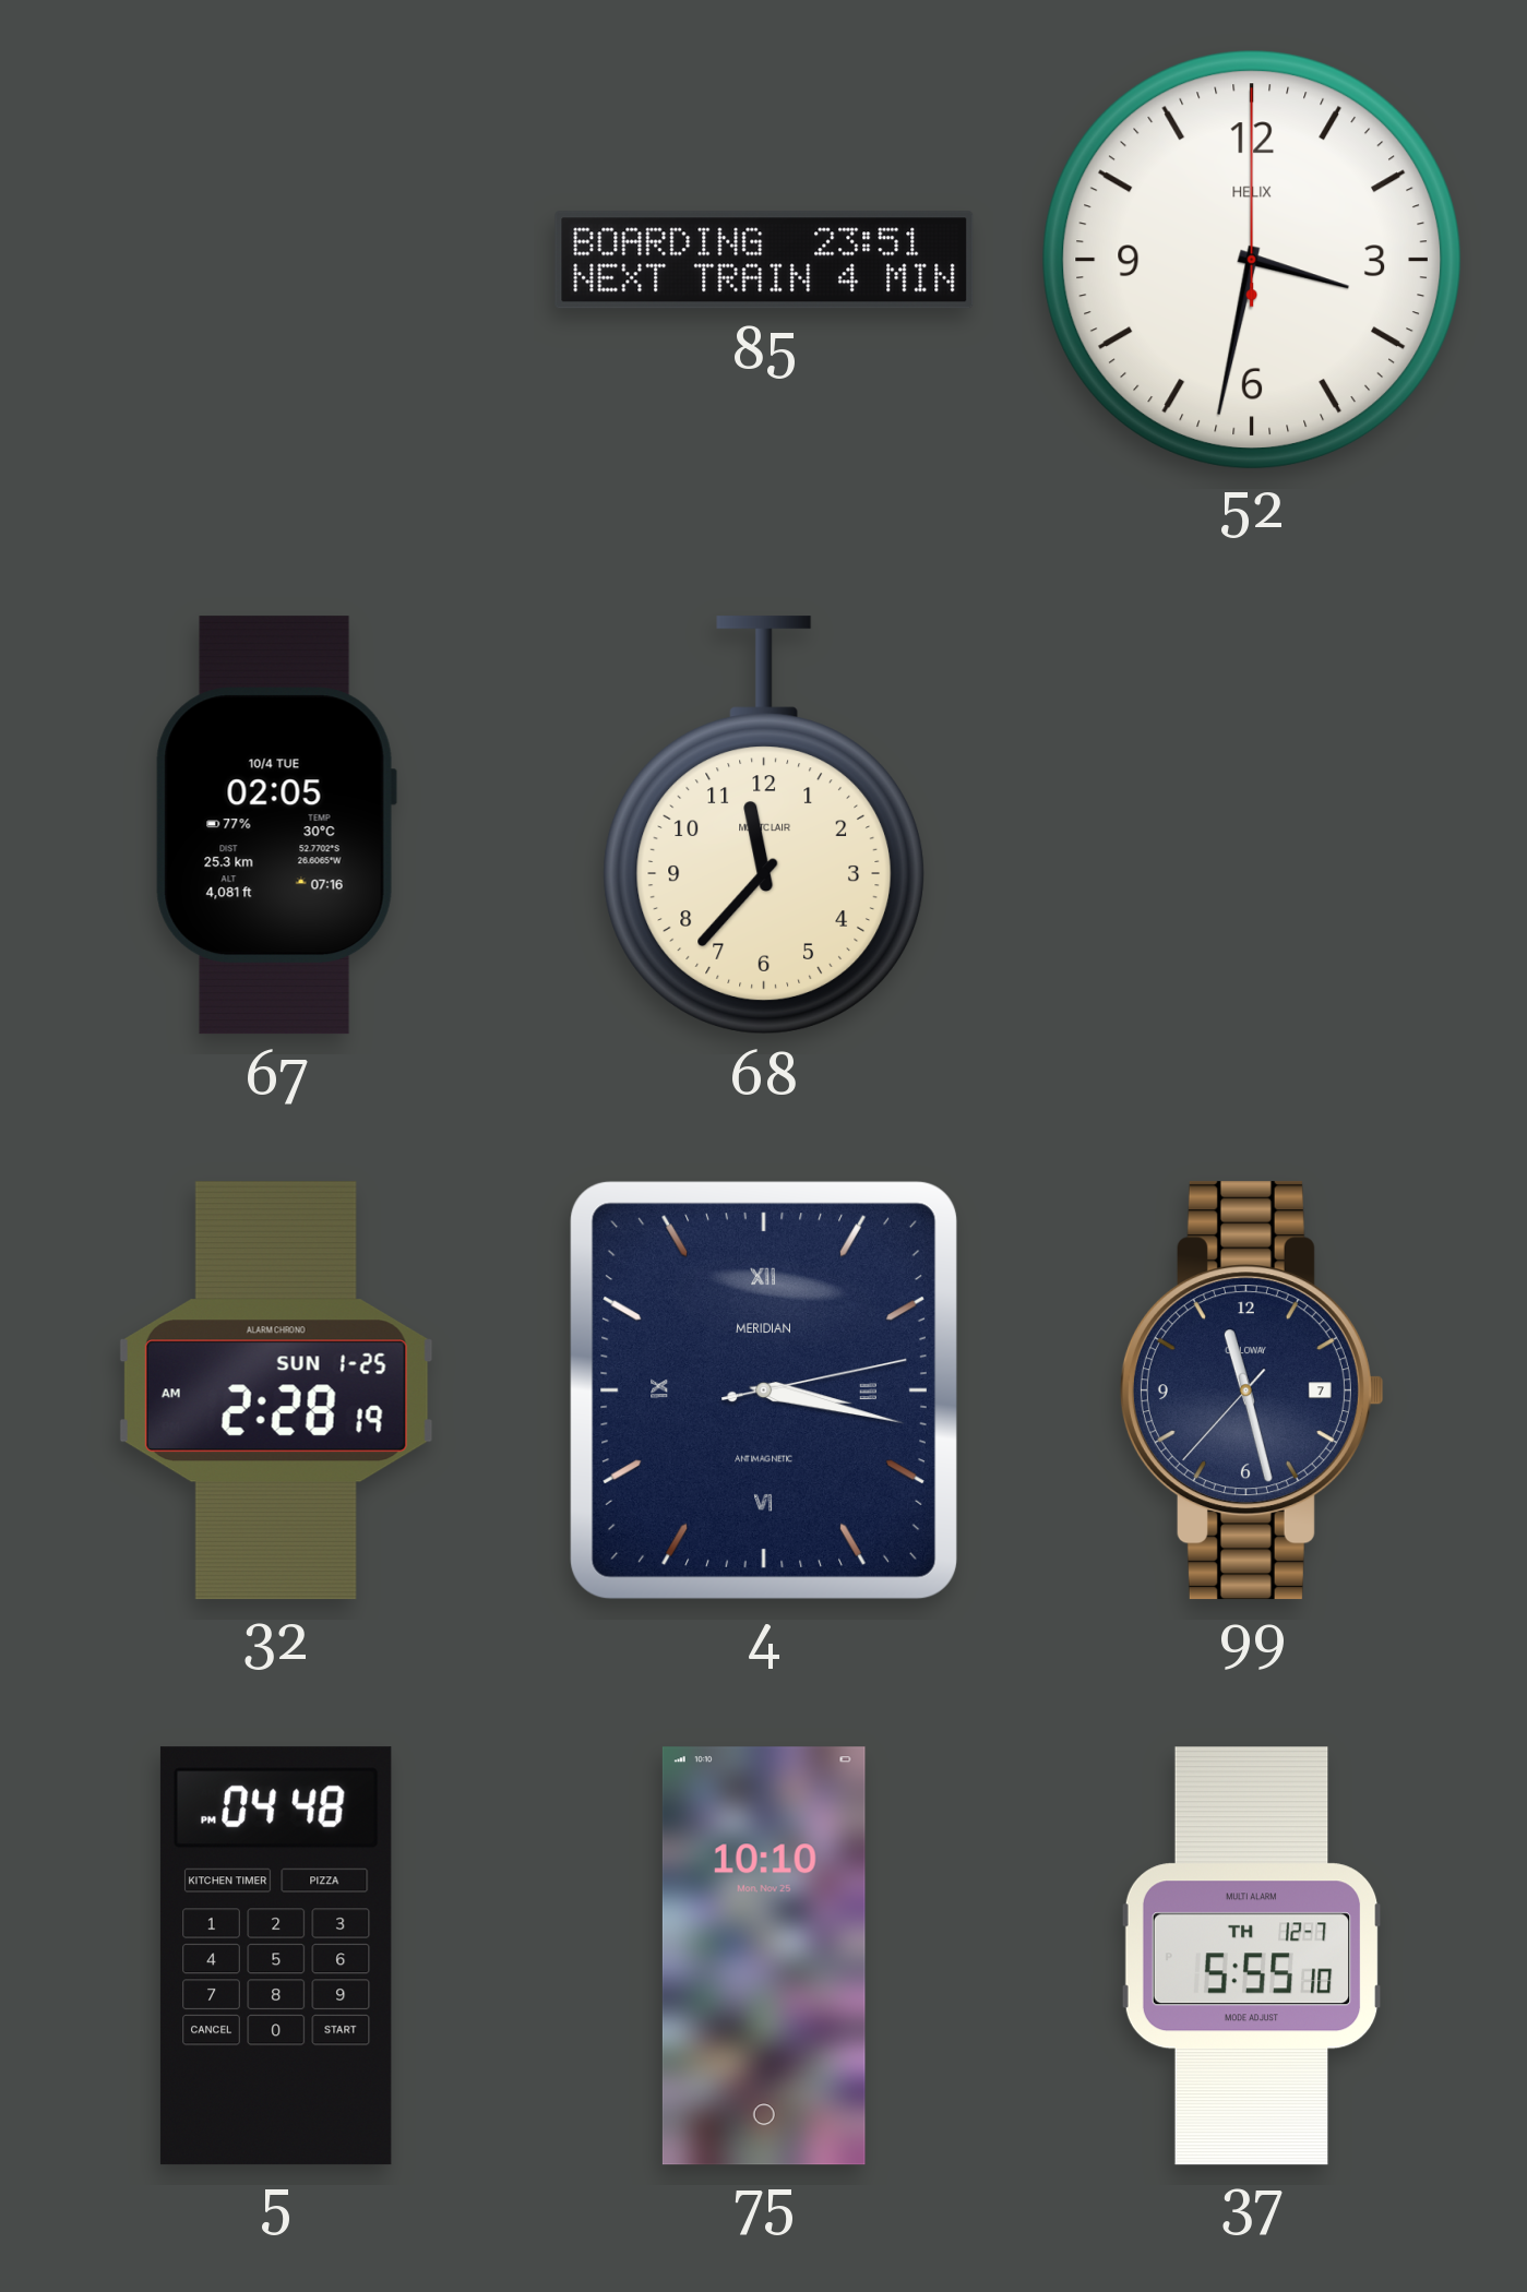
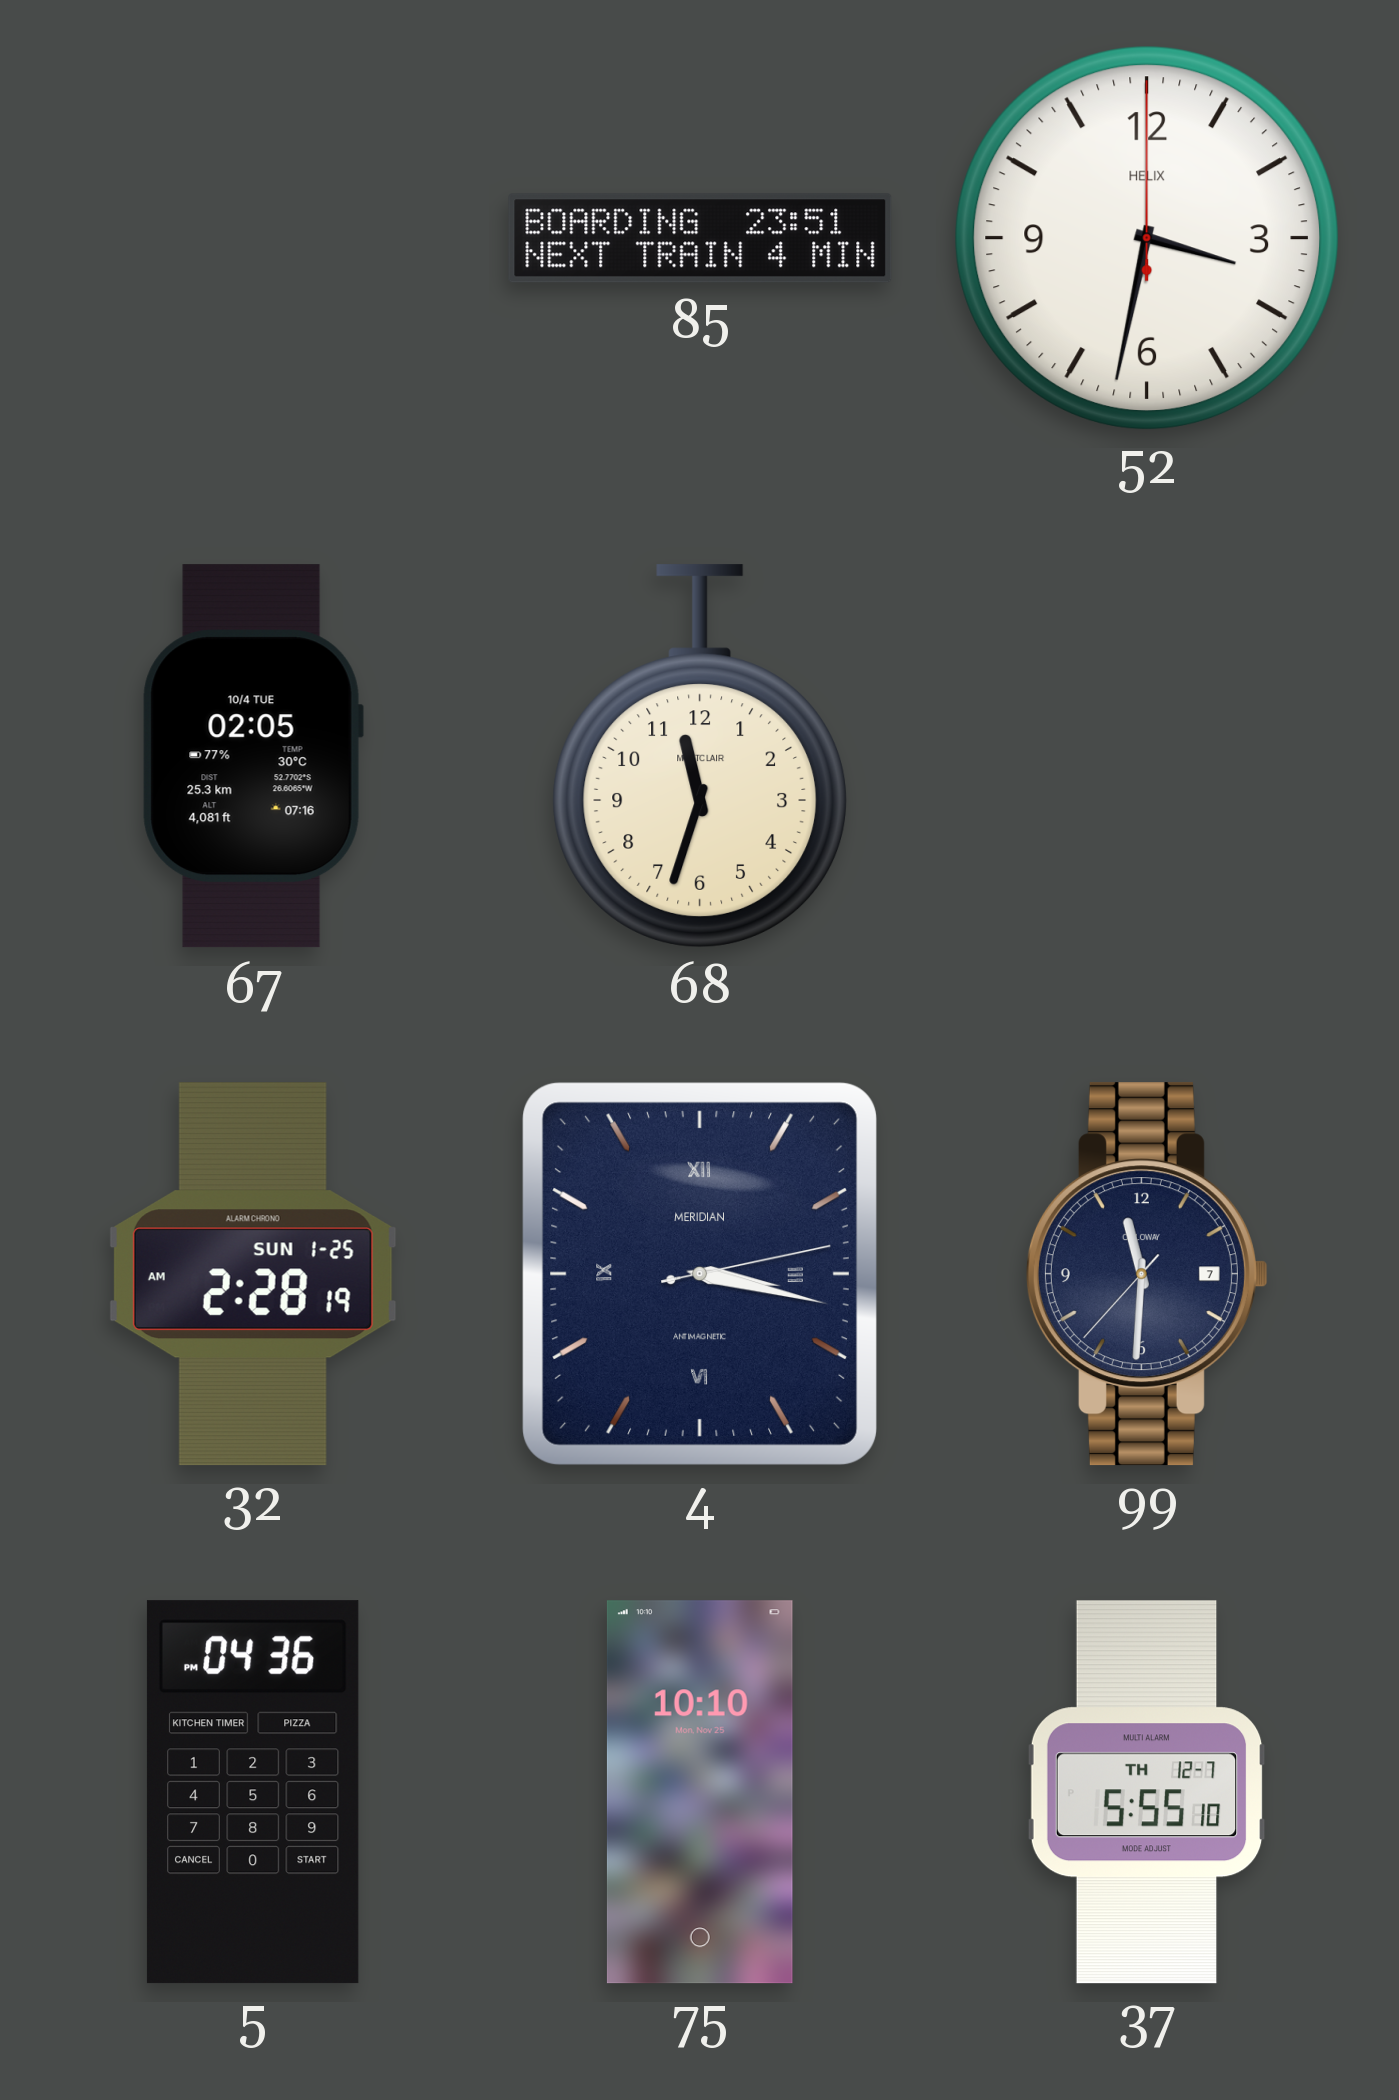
68: 11:37 -> 11:33 (700, 756)
99: 11:27 -> 11:30 (1147, 1274)
5: 04:48 -> 04:36 (253, 1792)
